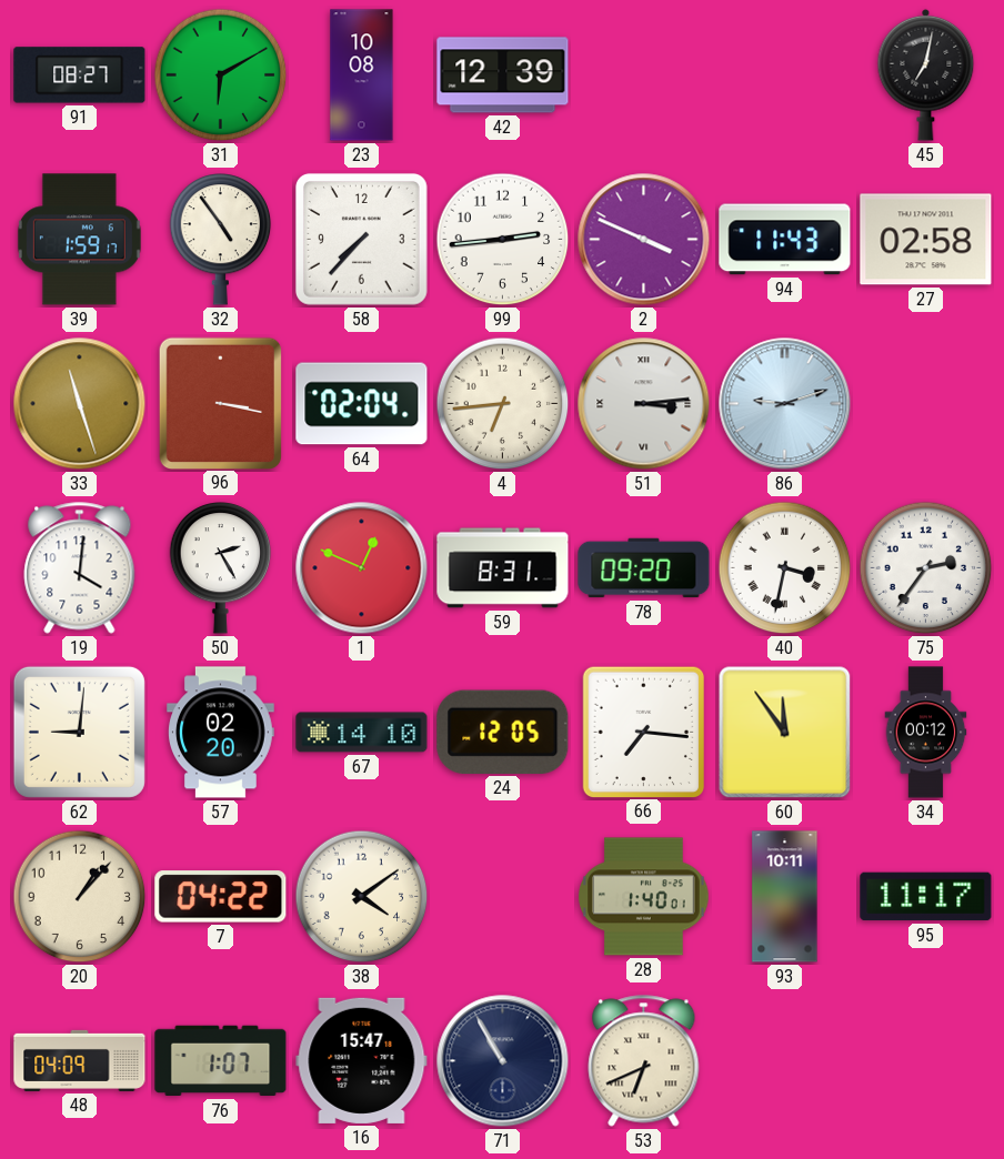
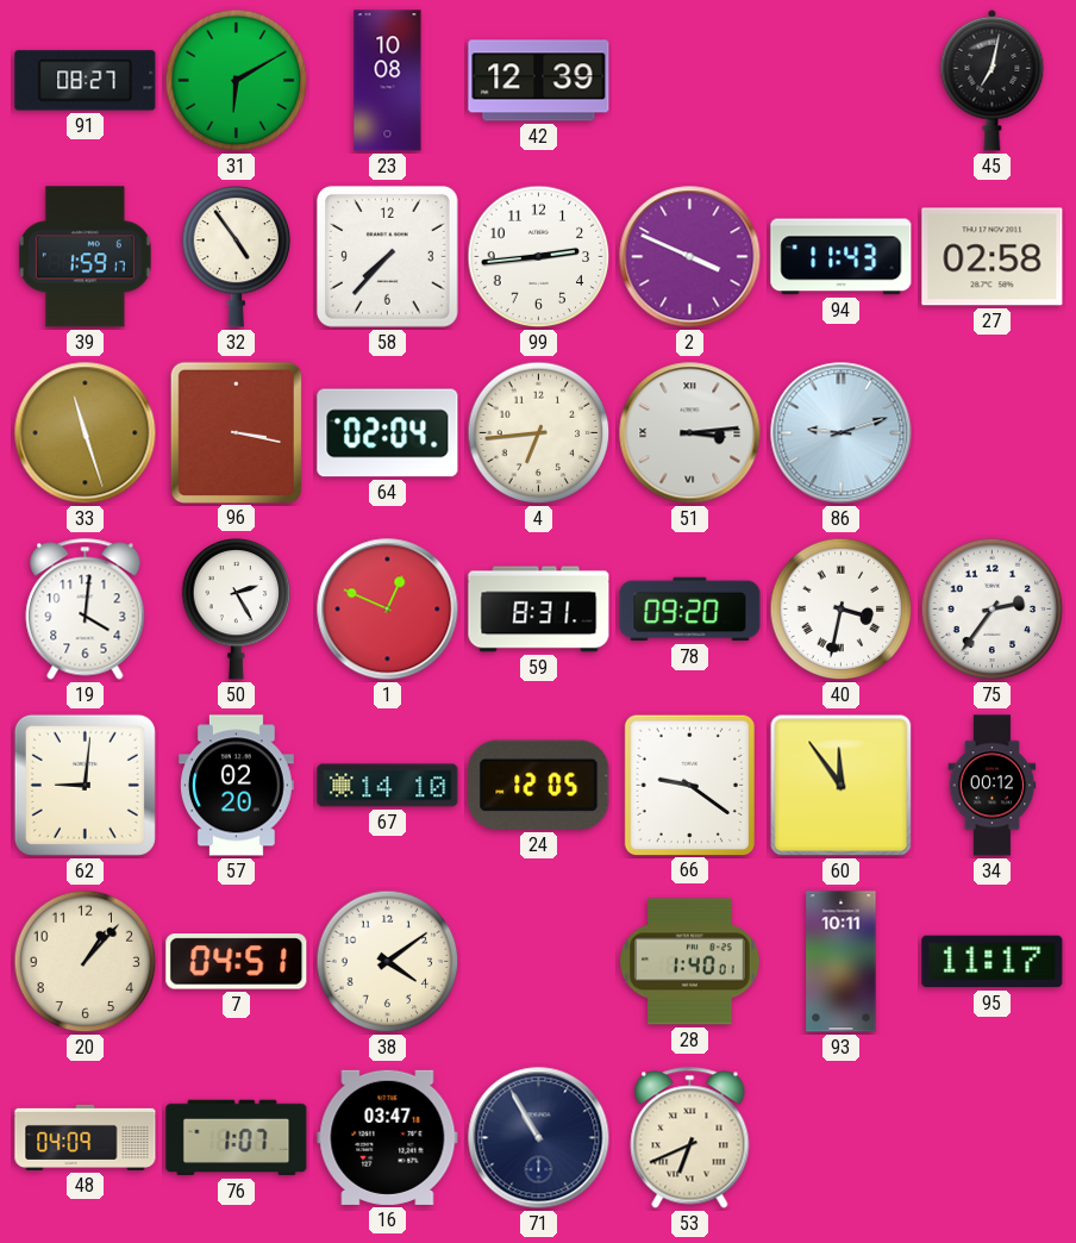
66: 7:16 -> 9:21 (689, 785)
7: 04:22 -> 04:51 (237, 962)
16: 15:47 -> 03:47 (388, 1137)
